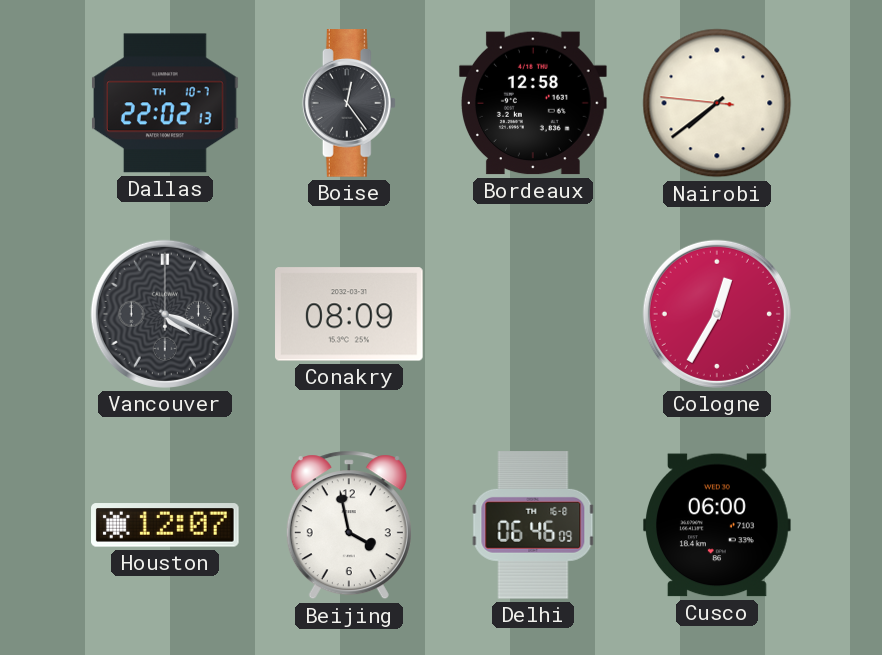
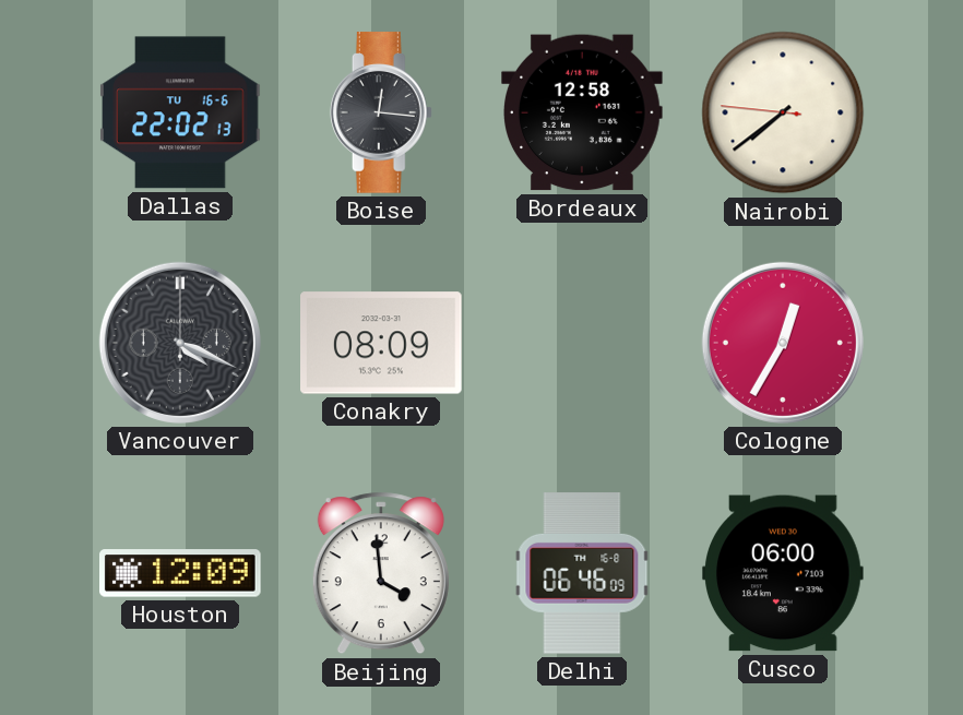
Dallas date: TH 10-7 -> TU 16-6 (181, 112)
Boise: 12:24 -> 12:16 (381, 112)
Houston: 12:07 -> 12:09 (181, 573)
Beijing: 3:58 -> 3:59 (381, 573)
